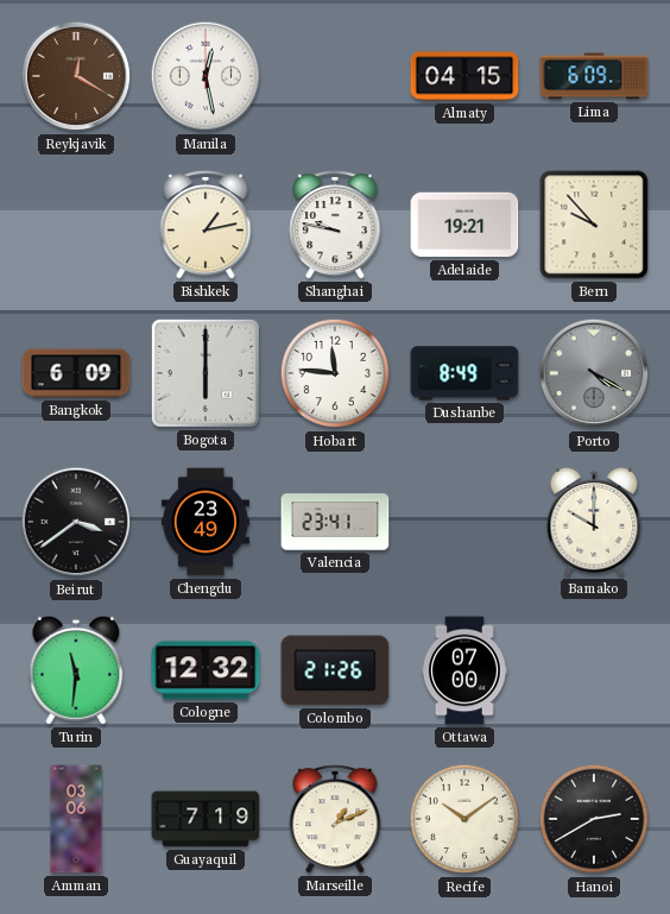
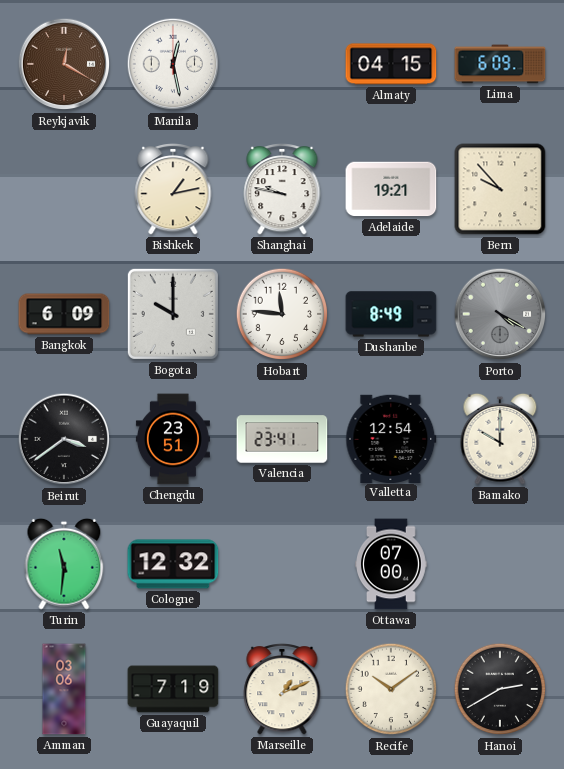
Bogota: 6:00 -> 10:00 (173, 314)
Chengdu: 23:49 -> 23:51 (173, 439)
Valletta: none -> 12:54 (391, 438)
Colombo: 21:26 -> none (335, 670)
